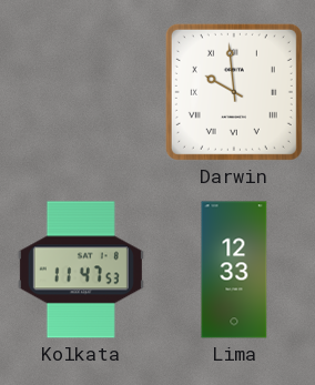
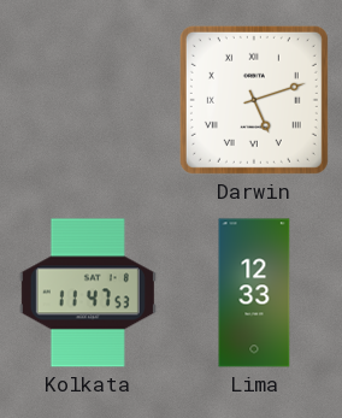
Darwin: 9:59 -> 5:12 (254, 100)
